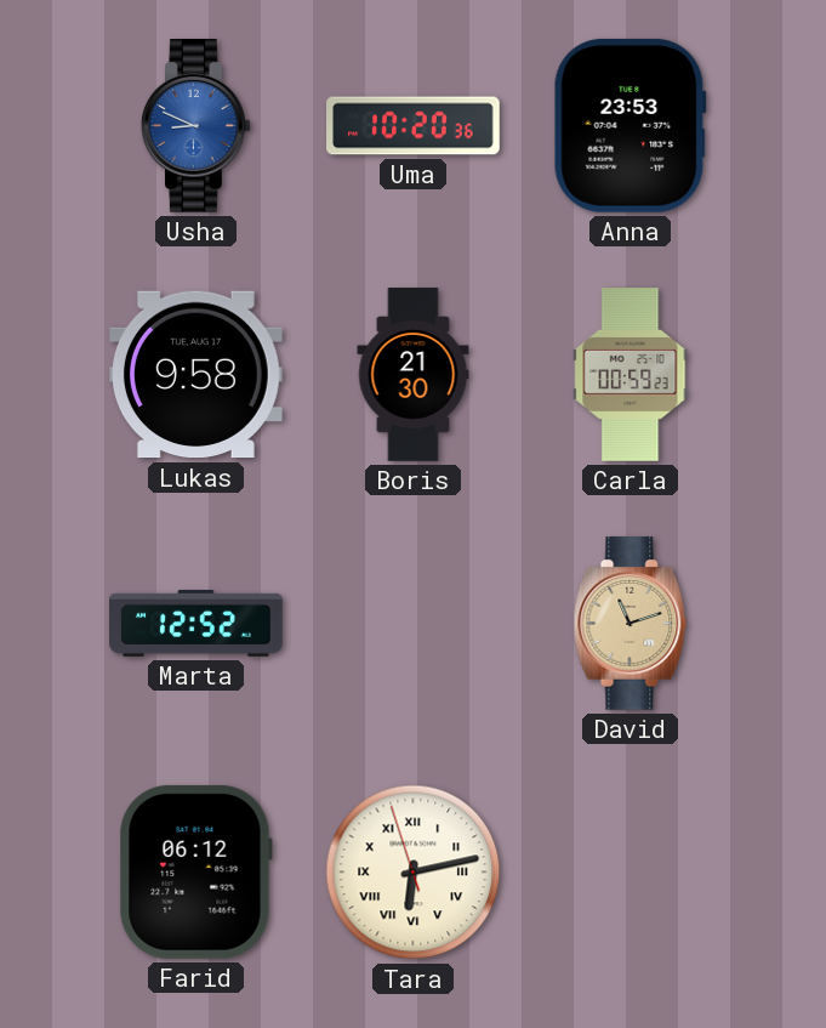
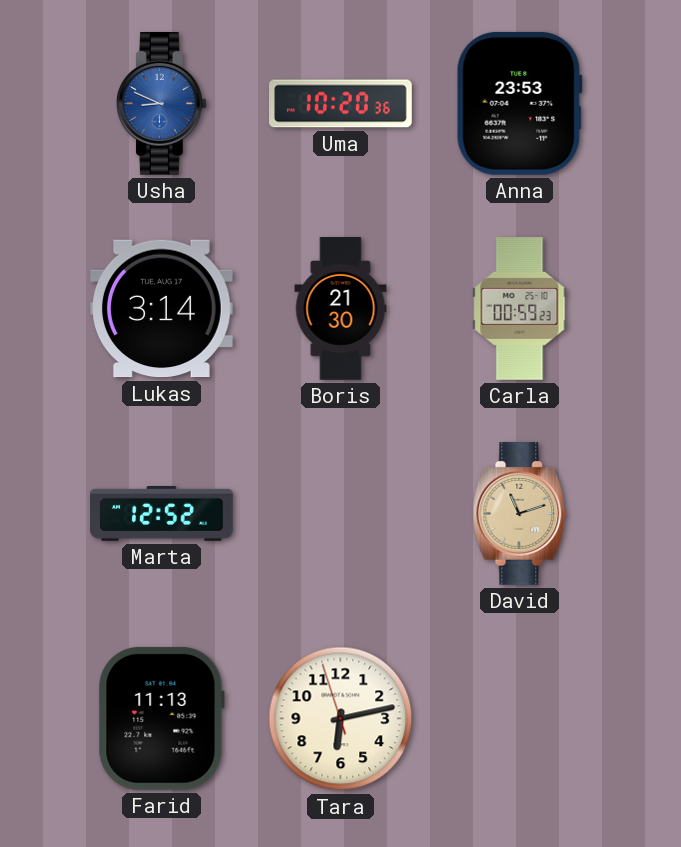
Lukas: 9:58 -> 3:14 (161, 309)
Farid: 06:12 -> 11:13 (161, 718)
Tara numerals: Roman -> Arabic (341, 719)
